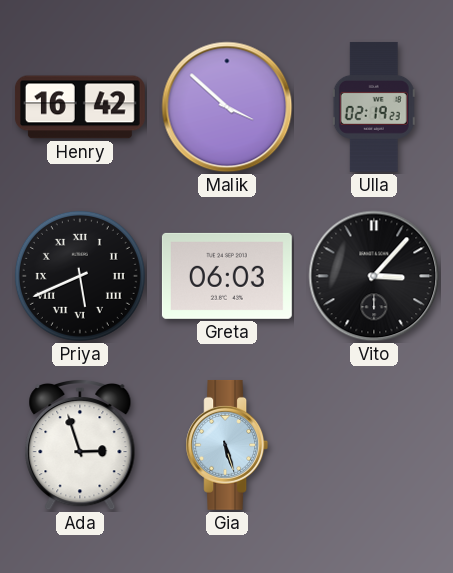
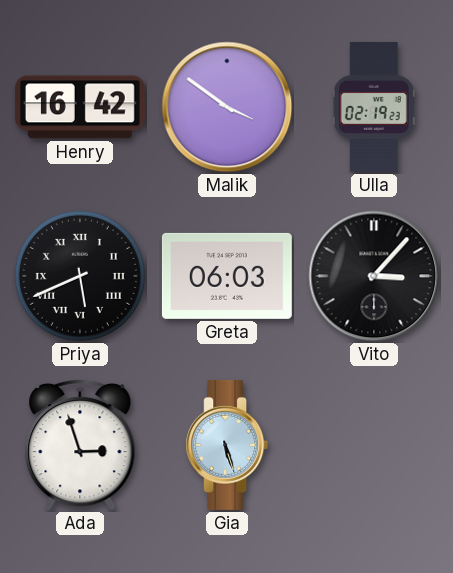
Malik: 3:52 -> 3:51 (227, 107)
